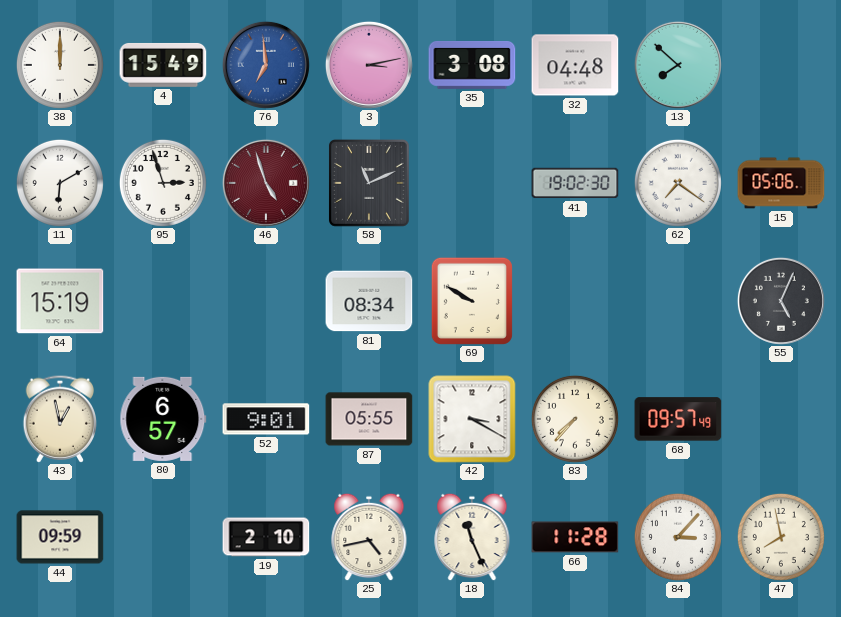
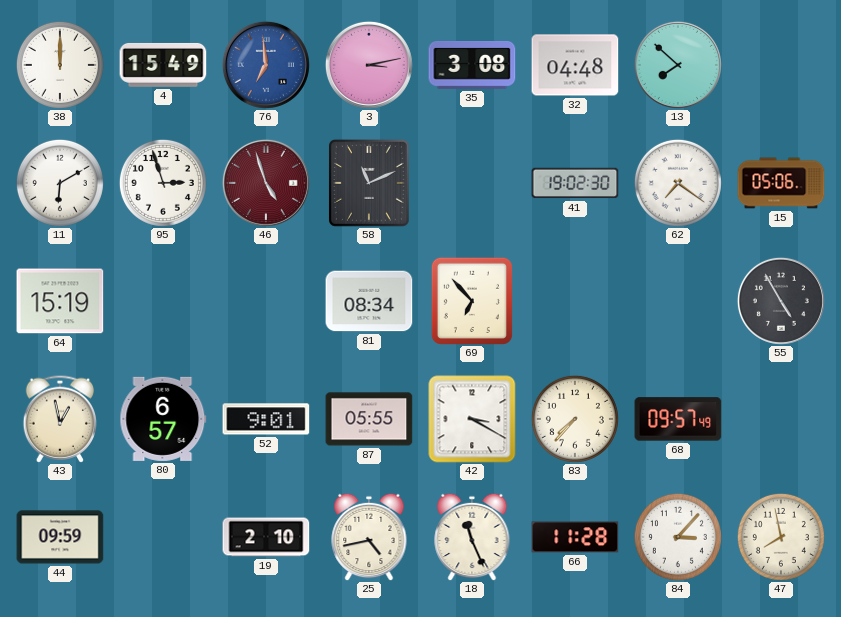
69: 9:50 -> 6:53 (472, 301)
55: 5:04 -> 4:55 (781, 301)
